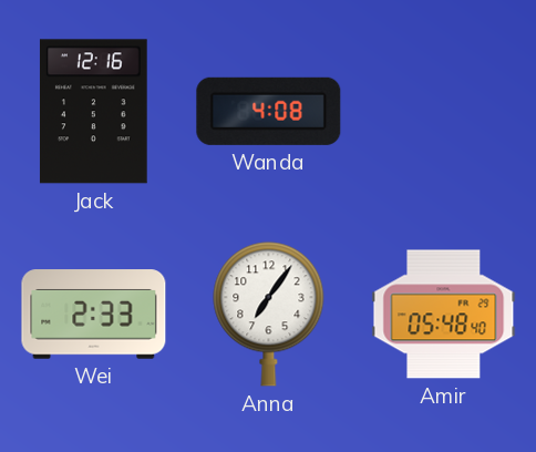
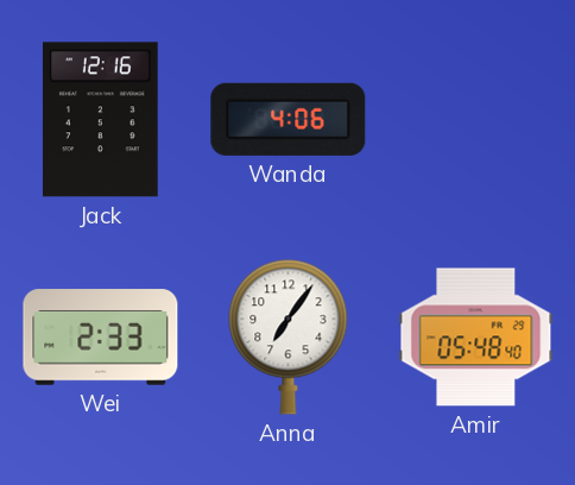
Wanda: 4:08 -> 4:06 (289, 119)
